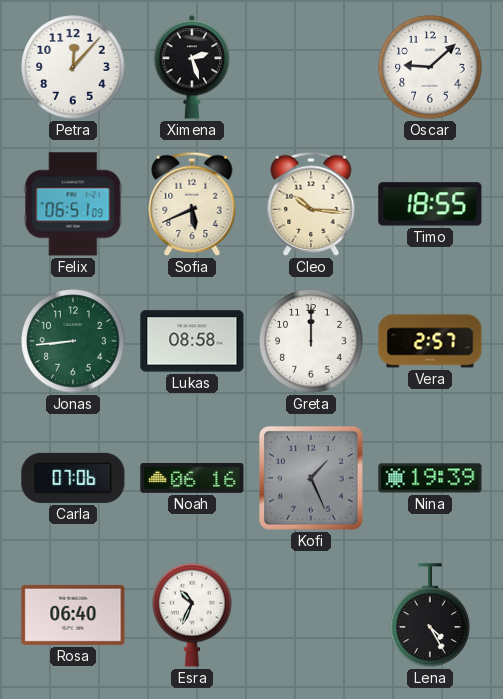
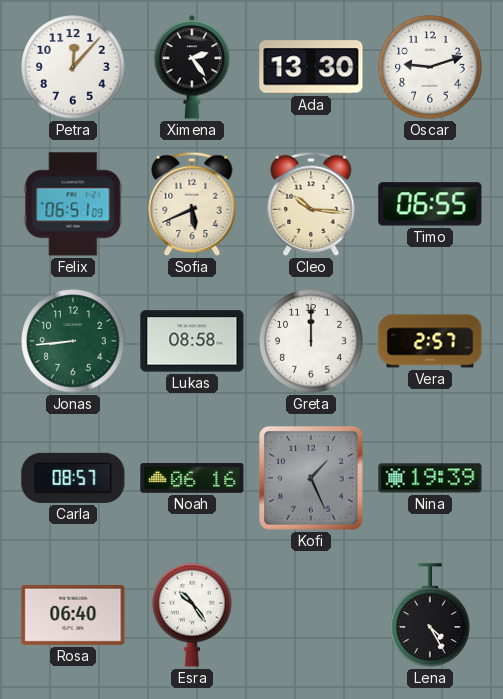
Ximena: 2:27 -> 2:24 (192, 67)
Ada: none -> 13:30 (311, 67)
Oscar: 9:08 -> 9:12 (430, 67)
Timo: 18:55 -> 06:55 (430, 204)
Carla: 07:06 -> 08:57 (73, 478)
Esra: 10:34 -> 10:24 (192, 615)
